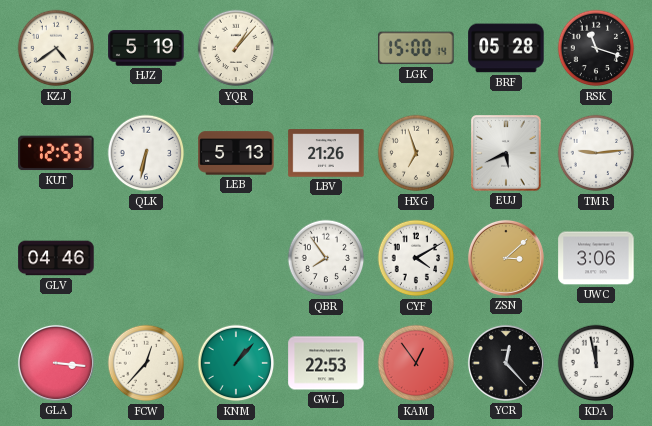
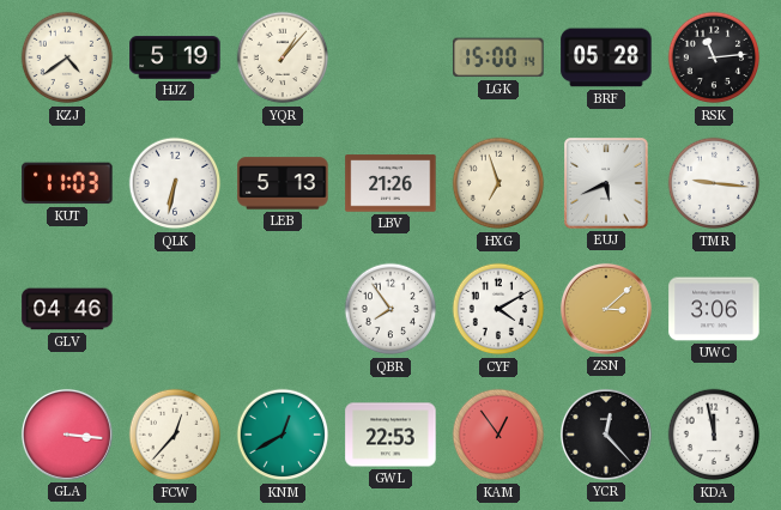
RSK: 11:18 -> 11:14 (714, 57)
KUT: 12:53 -> 11:03 (67, 183)
TMR: 9:14 -> 9:16 (714, 183)
KNM: 1:07 -> 12:40 (283, 435)
